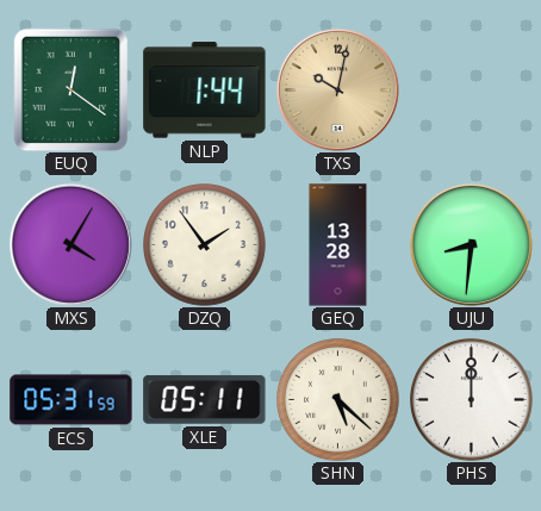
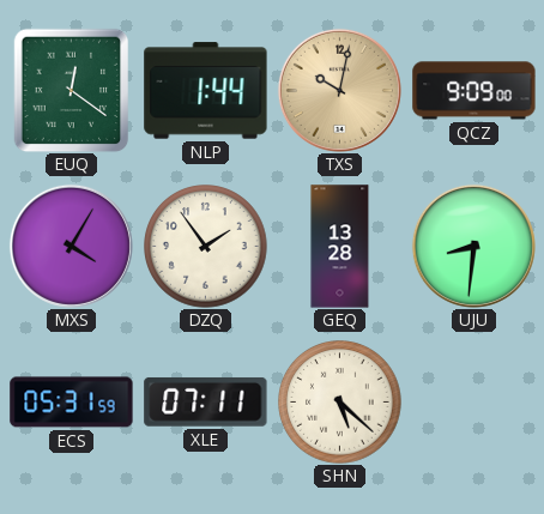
QCZ: none -> 9:09 (475, 91)
XLE: 05:11 -> 07:11 (206, 401)
PHS: 12:00 -> none (472, 400)
